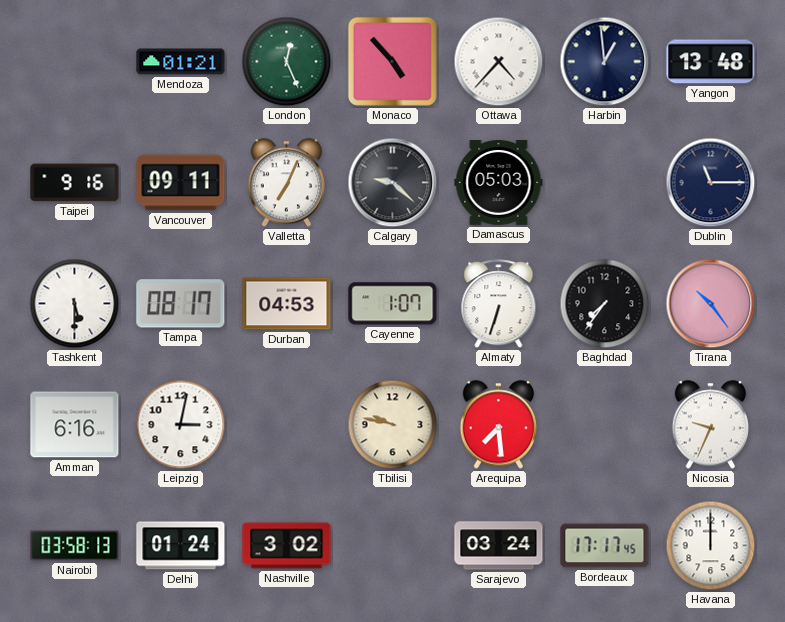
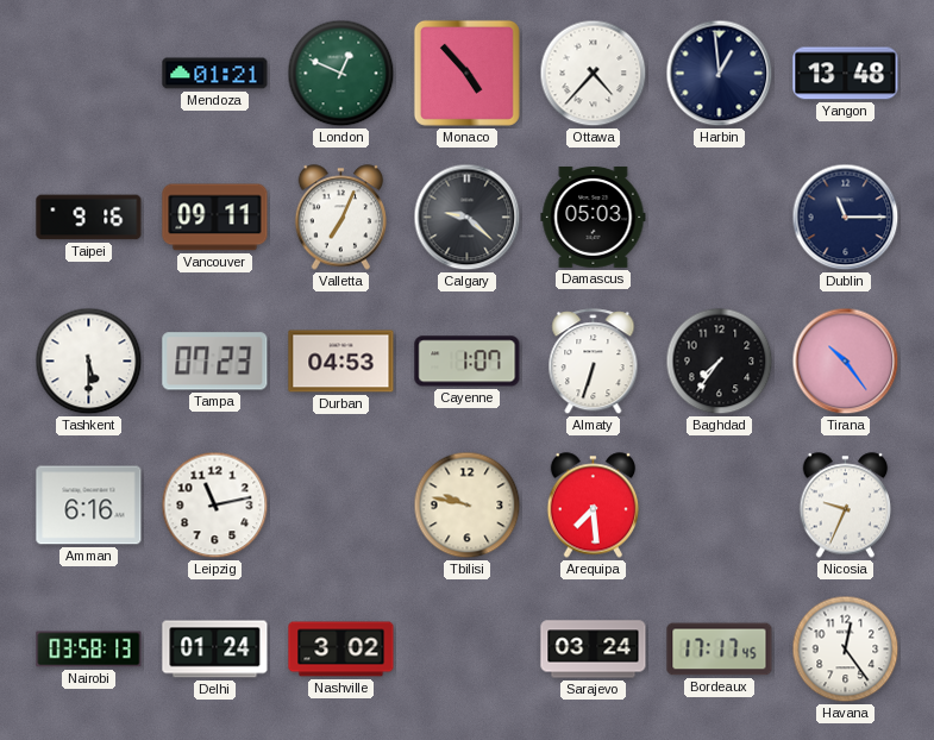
London: 12:26 -> 12:49 (341, 74)
Tampa: 08:17 -> 07:23 (215, 362)
Leipzig: 3:02 -> 11:13 (215, 506)
Havana: 12:00 -> 12:24 (846, 650)
